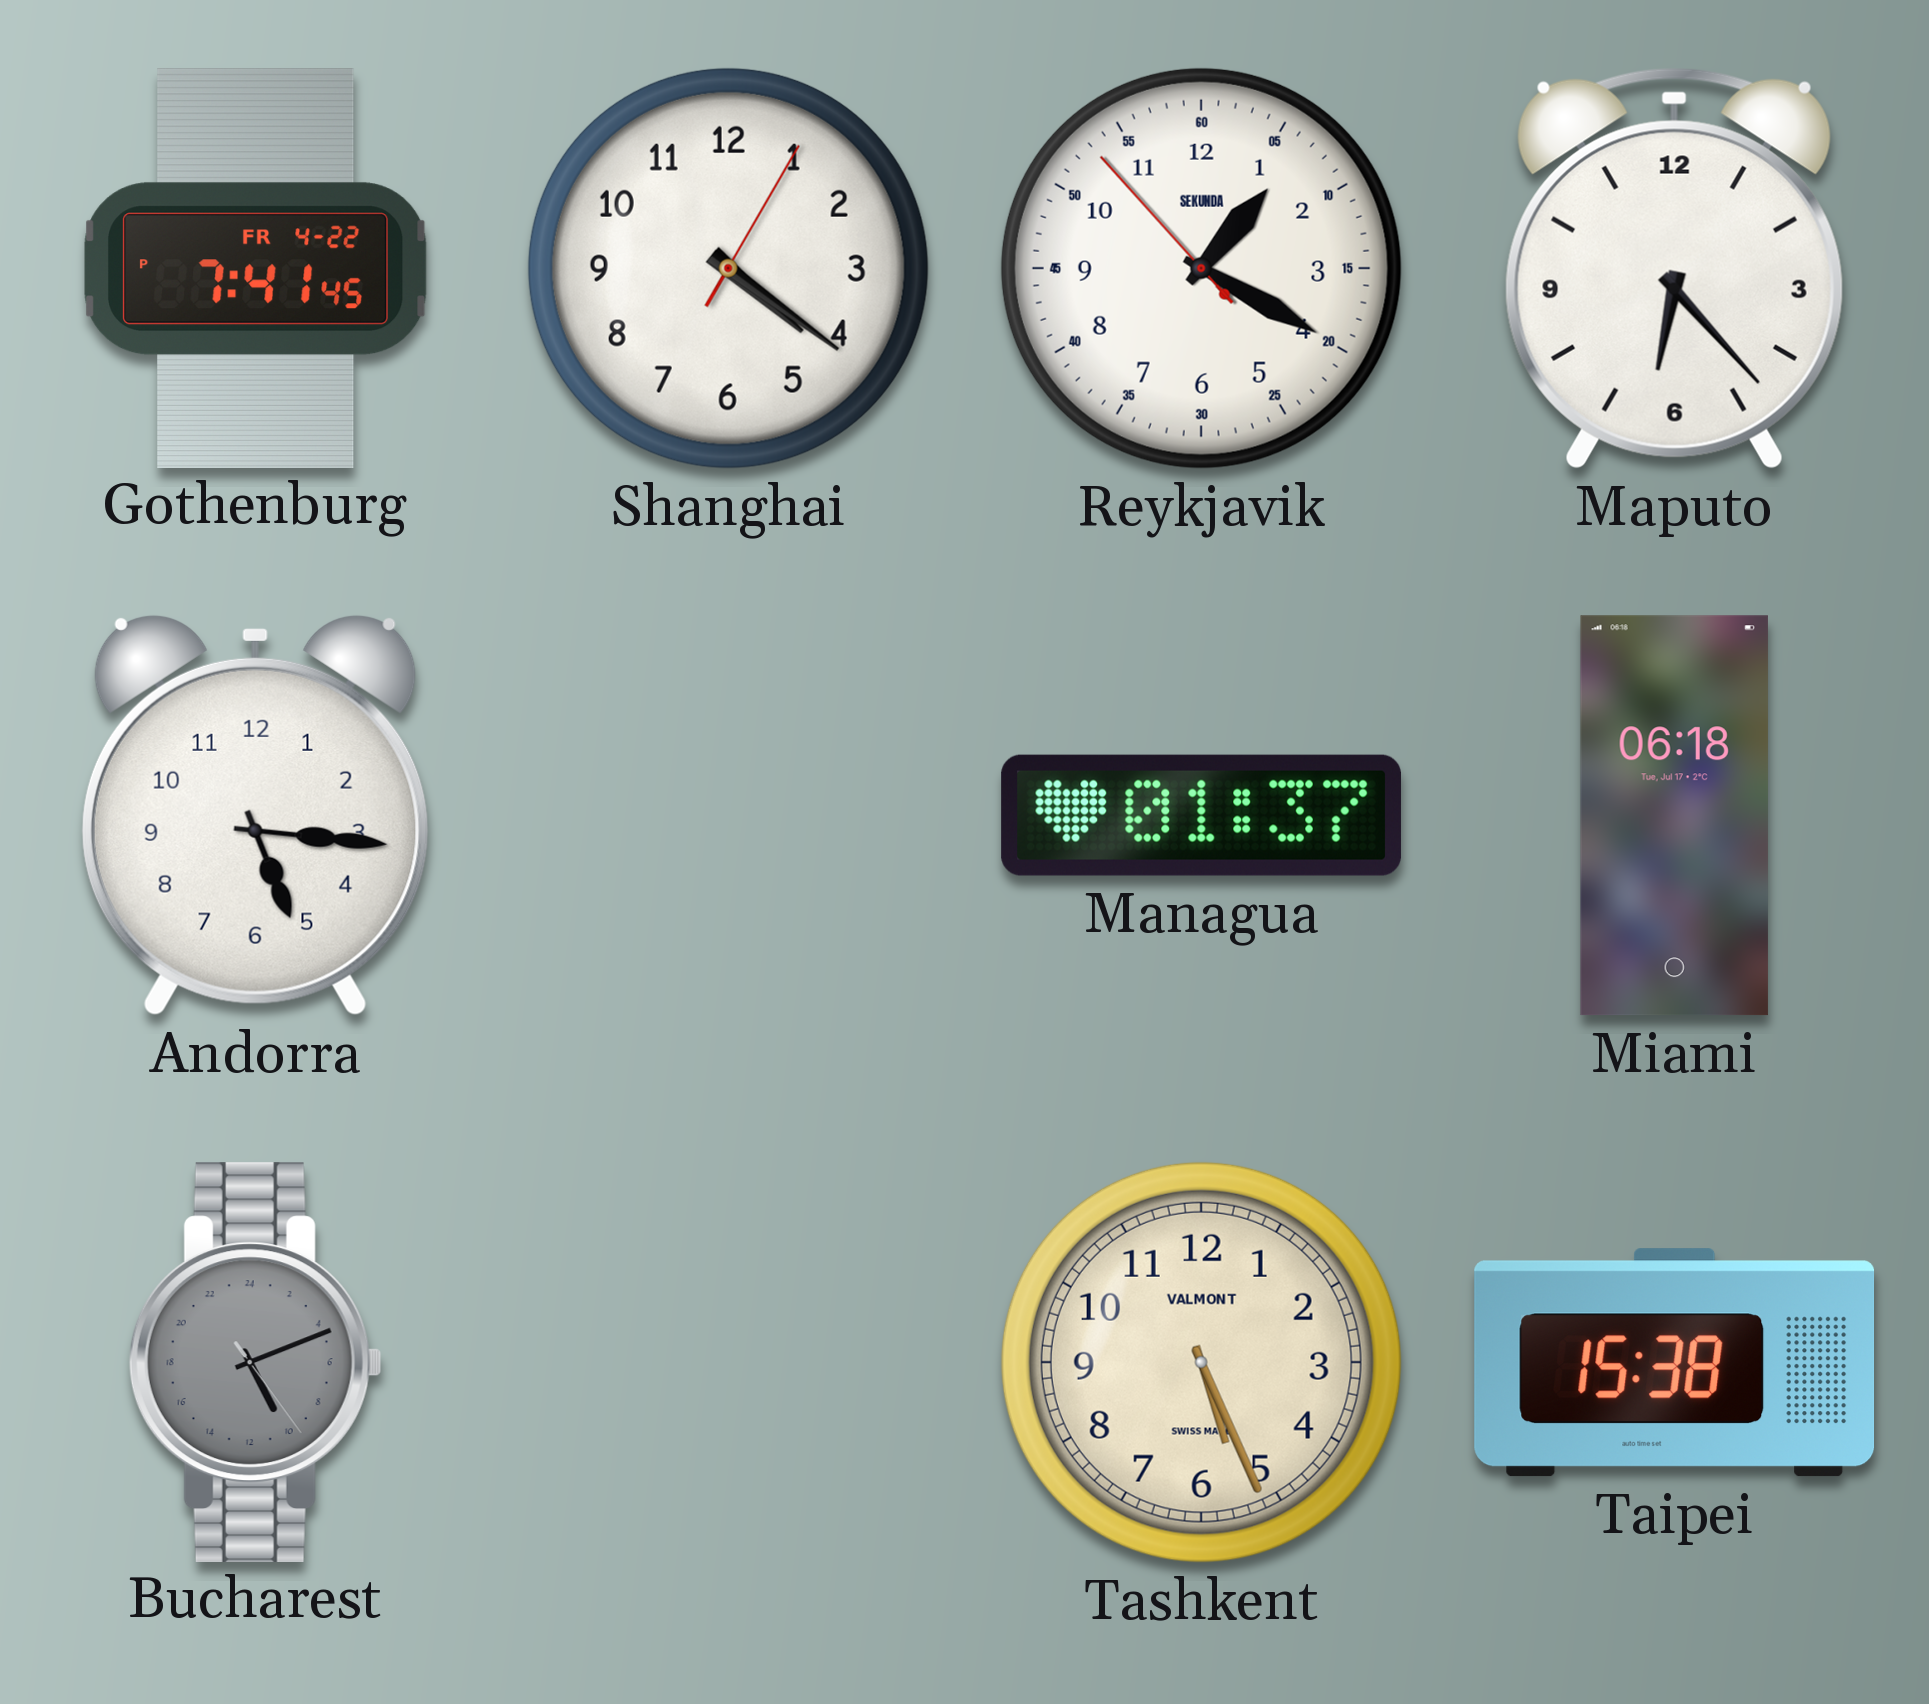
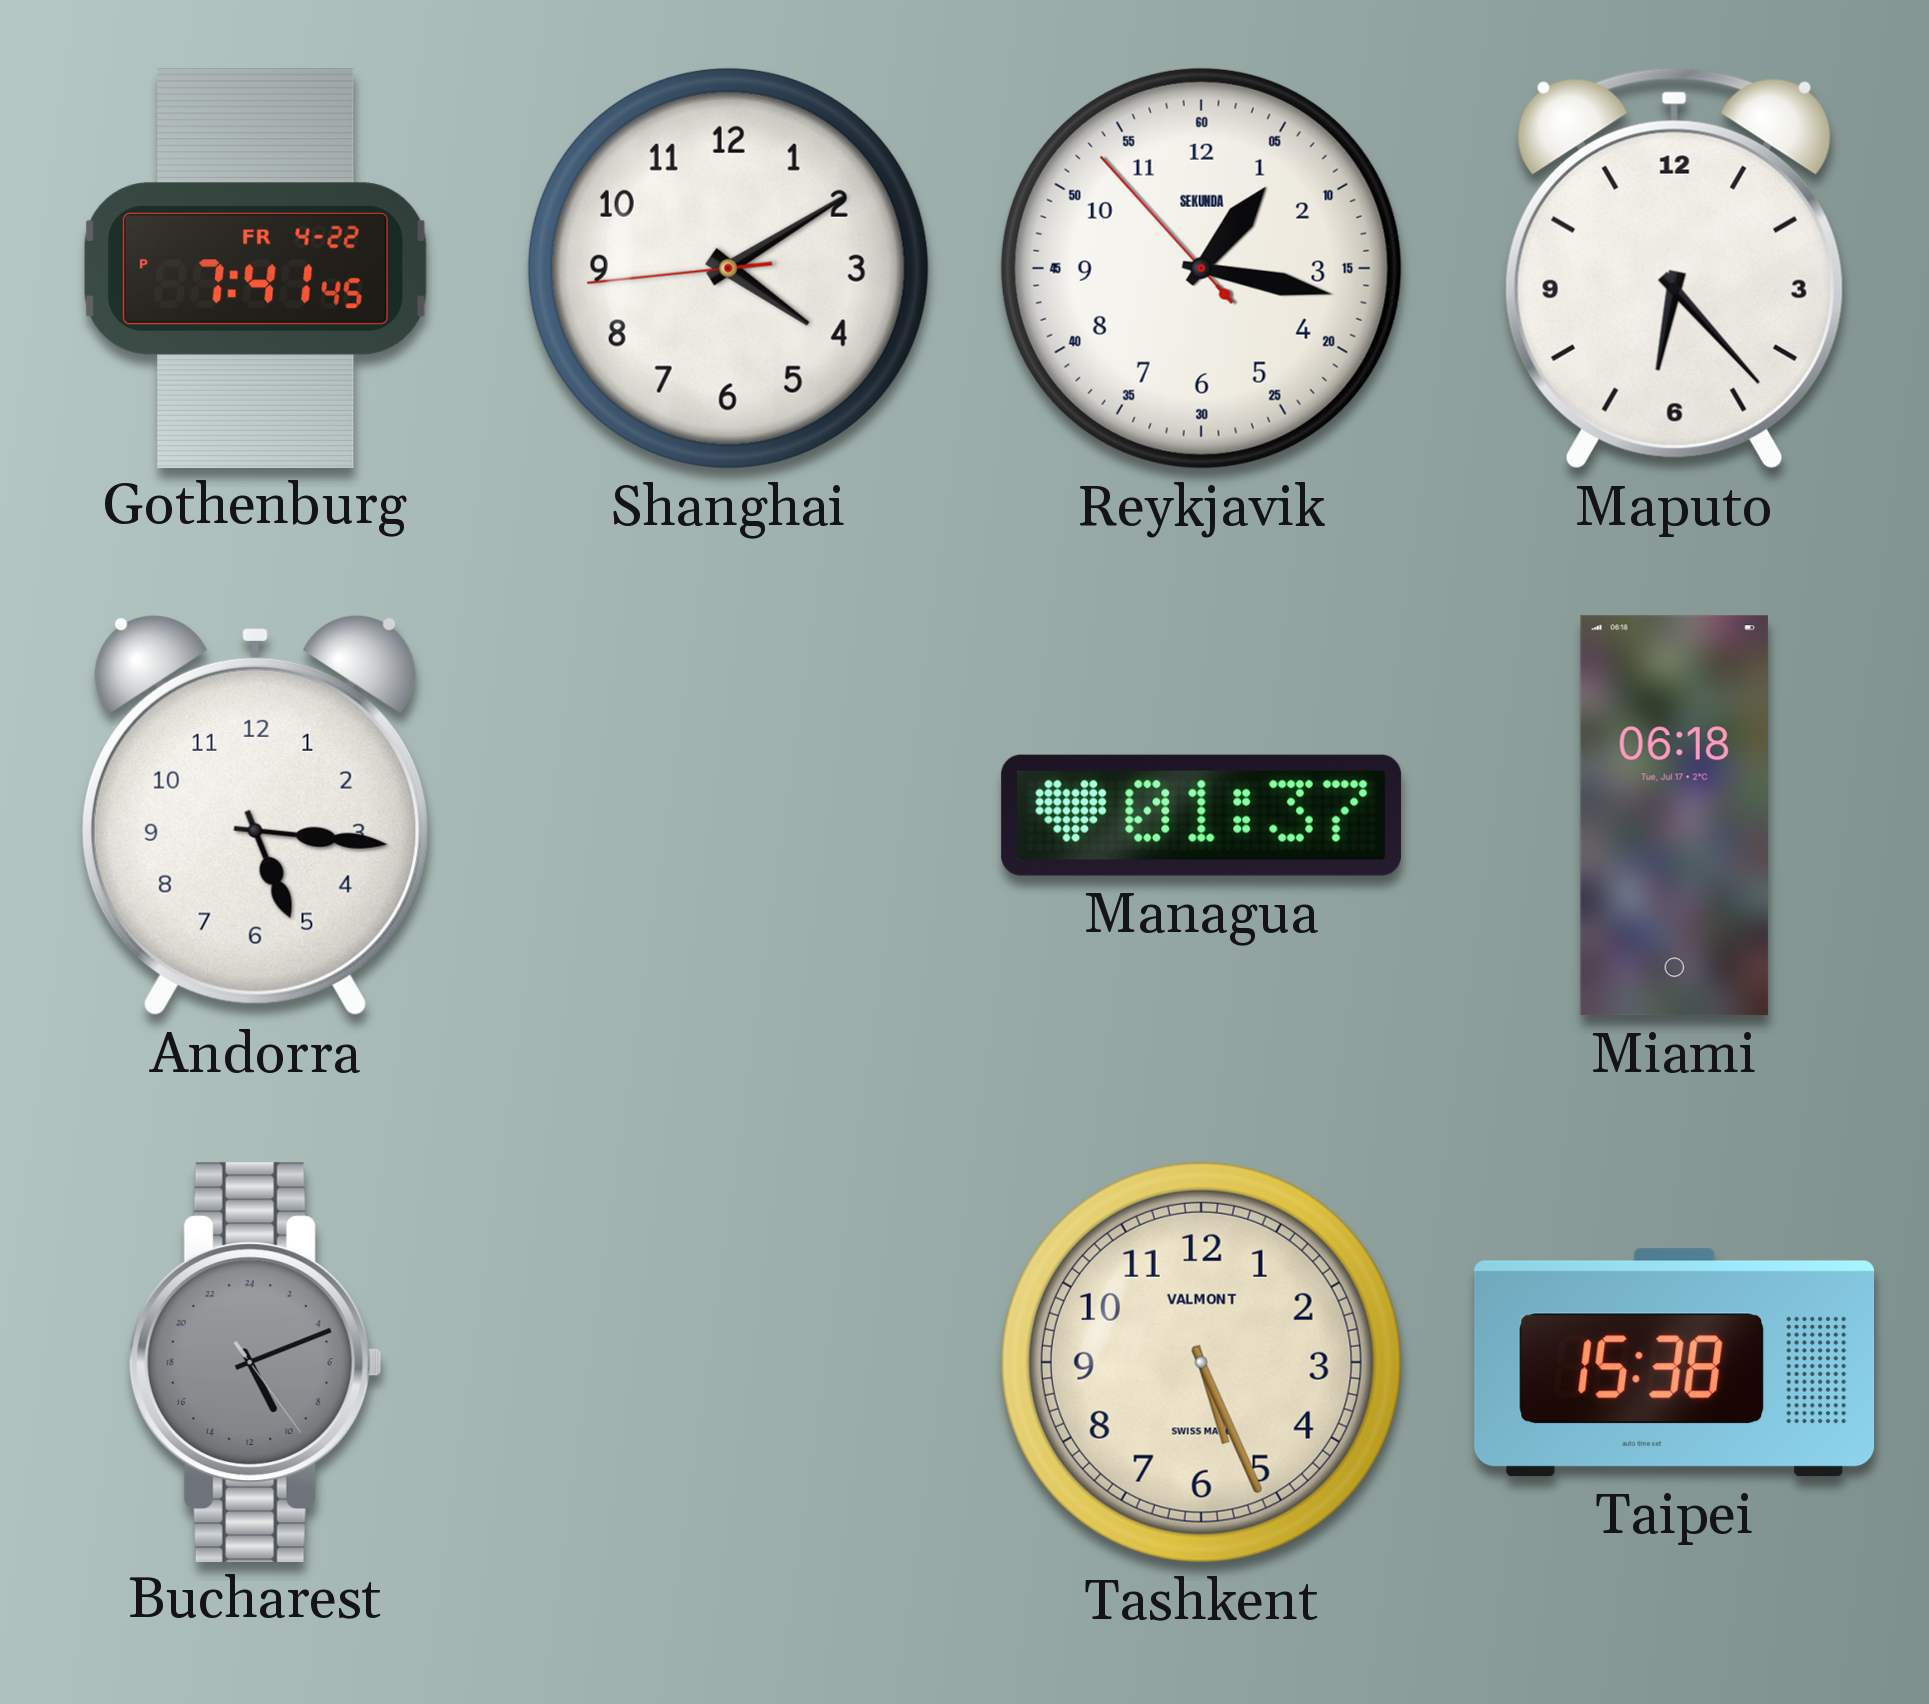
Shanghai: 4:21 -> 4:09 (728, 268)
Reykjavik: 1:19 -> 1:16 (1201, 268)
